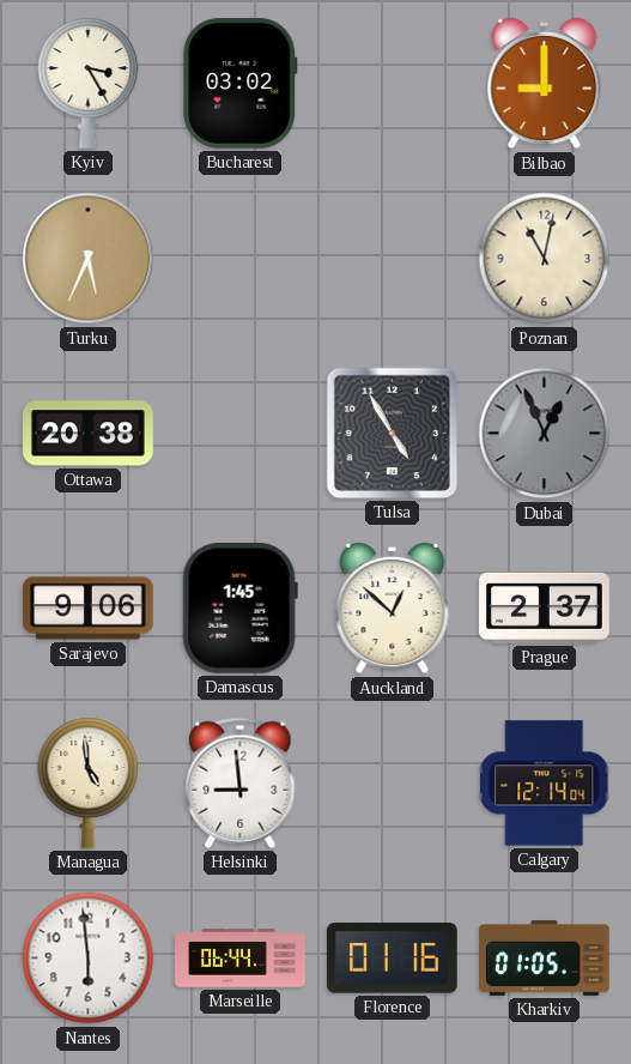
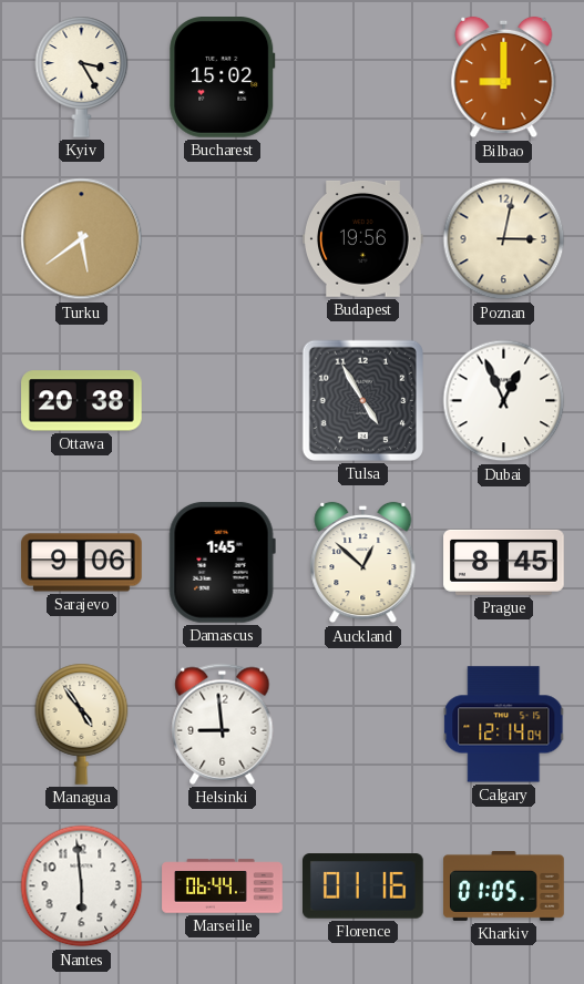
Bucharest: 03:02 -> 15:02 (223, 78)
Turku: 5:34 -> 5:39 (82, 239)
Budapest: none -> 19:56 (363, 238)
Poznan: 11:02 -> 3:02 (504, 239)
Dubai dial: grey -> white (504, 401)
Prague: 2:37 -> 8:45 (504, 562)
Managua: 4:59 -> 4:54 (82, 724)
